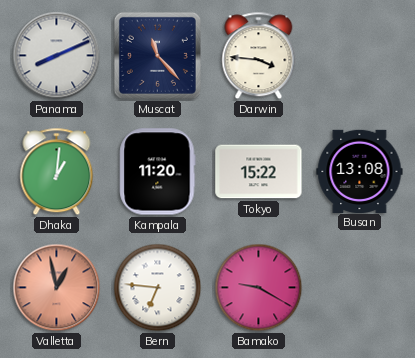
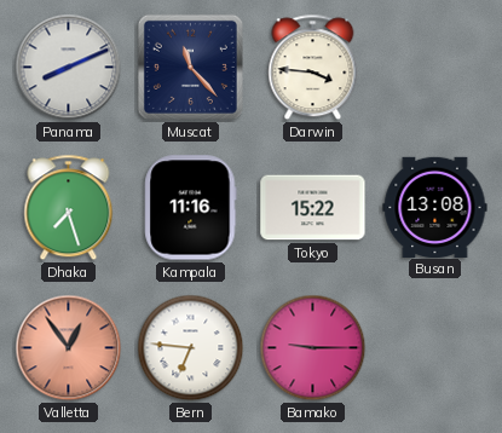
Dhaka: 1:01 -> 7:27 (69, 208)
Kampala: 11:20 -> 11:16 (191, 208)
Valletta: 12:58 -> 12:54 (69, 348)
Bamako: 9:20 -> 9:15 (313, 348)
